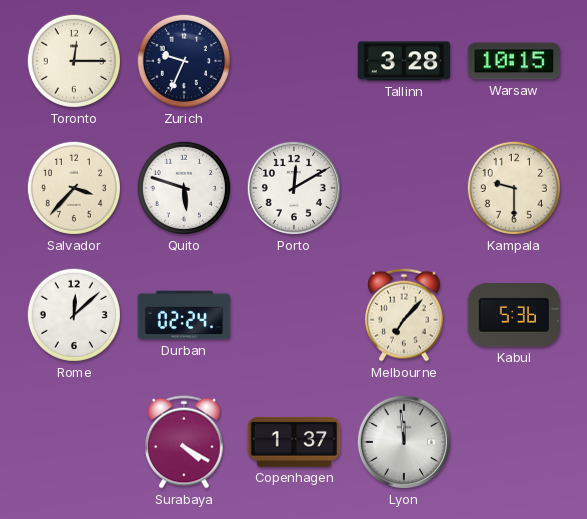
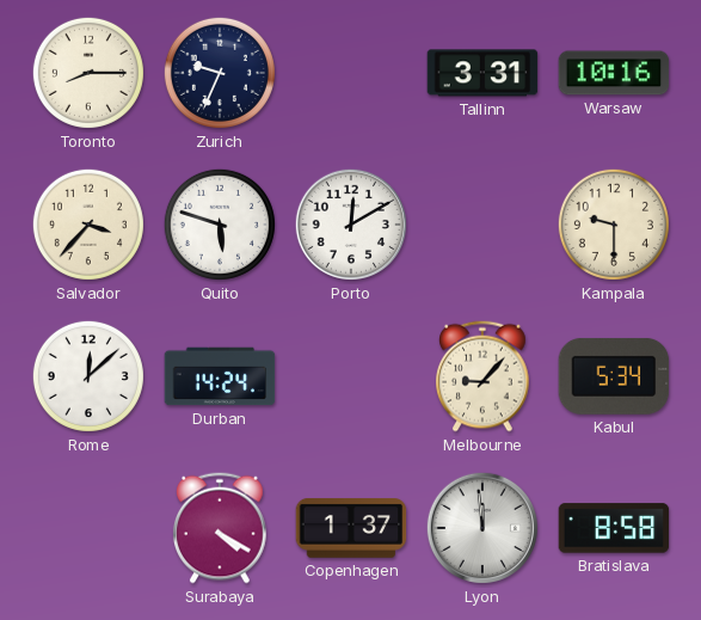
Toronto: 12:15 -> 8:15 (88, 73)
Tallinn: 3:28 -> 3:31 (482, 73)
Warsaw: 10:15 -> 10:16 (614, 73)
Durban: 02:24 -> 14:24 (220, 376)
Melbourne: 7:07 -> 9:07 (484, 376)
Kabul: 5:36 -> 5:34 (614, 376)
Bratislava: none -> 8:58 (614, 528)
